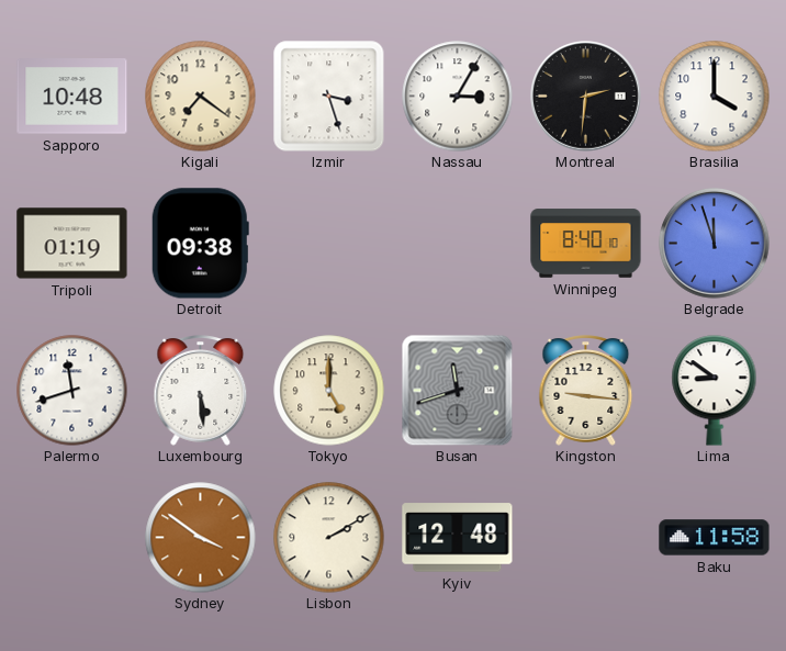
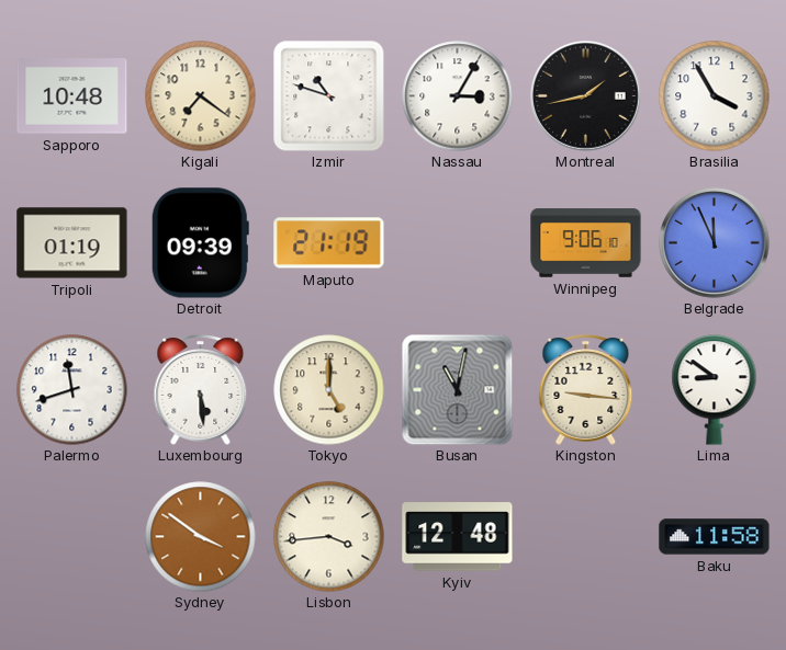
Izmir: 3:27 -> 10:48 (328, 95)
Montreal: 2:31 -> 1:43 (586, 96)
Brasilia: 4:00 -> 3:55 (715, 96)
Detroit: 09:38 -> 09:39 (200, 243)
Maputo: none -> 21:19 (329, 243)
Winnipeg: 8:40 -> 9:06 (586, 243)
Belgrade: 11:57 -> 11:56 (715, 243)
Busan: 11:42 -> 11:02 (457, 389)
Lisbon: 2:10 -> 3:44 (329, 537)
